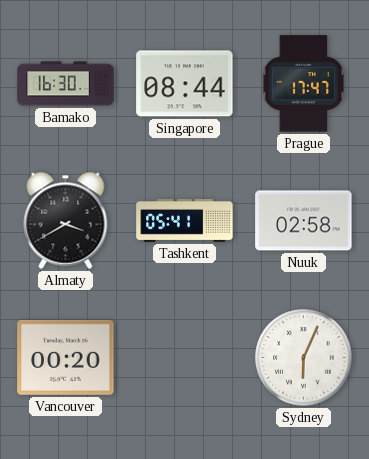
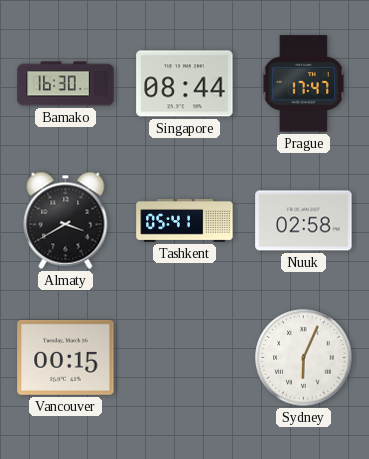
Vancouver: 00:20 -> 00:15 (66, 357)
